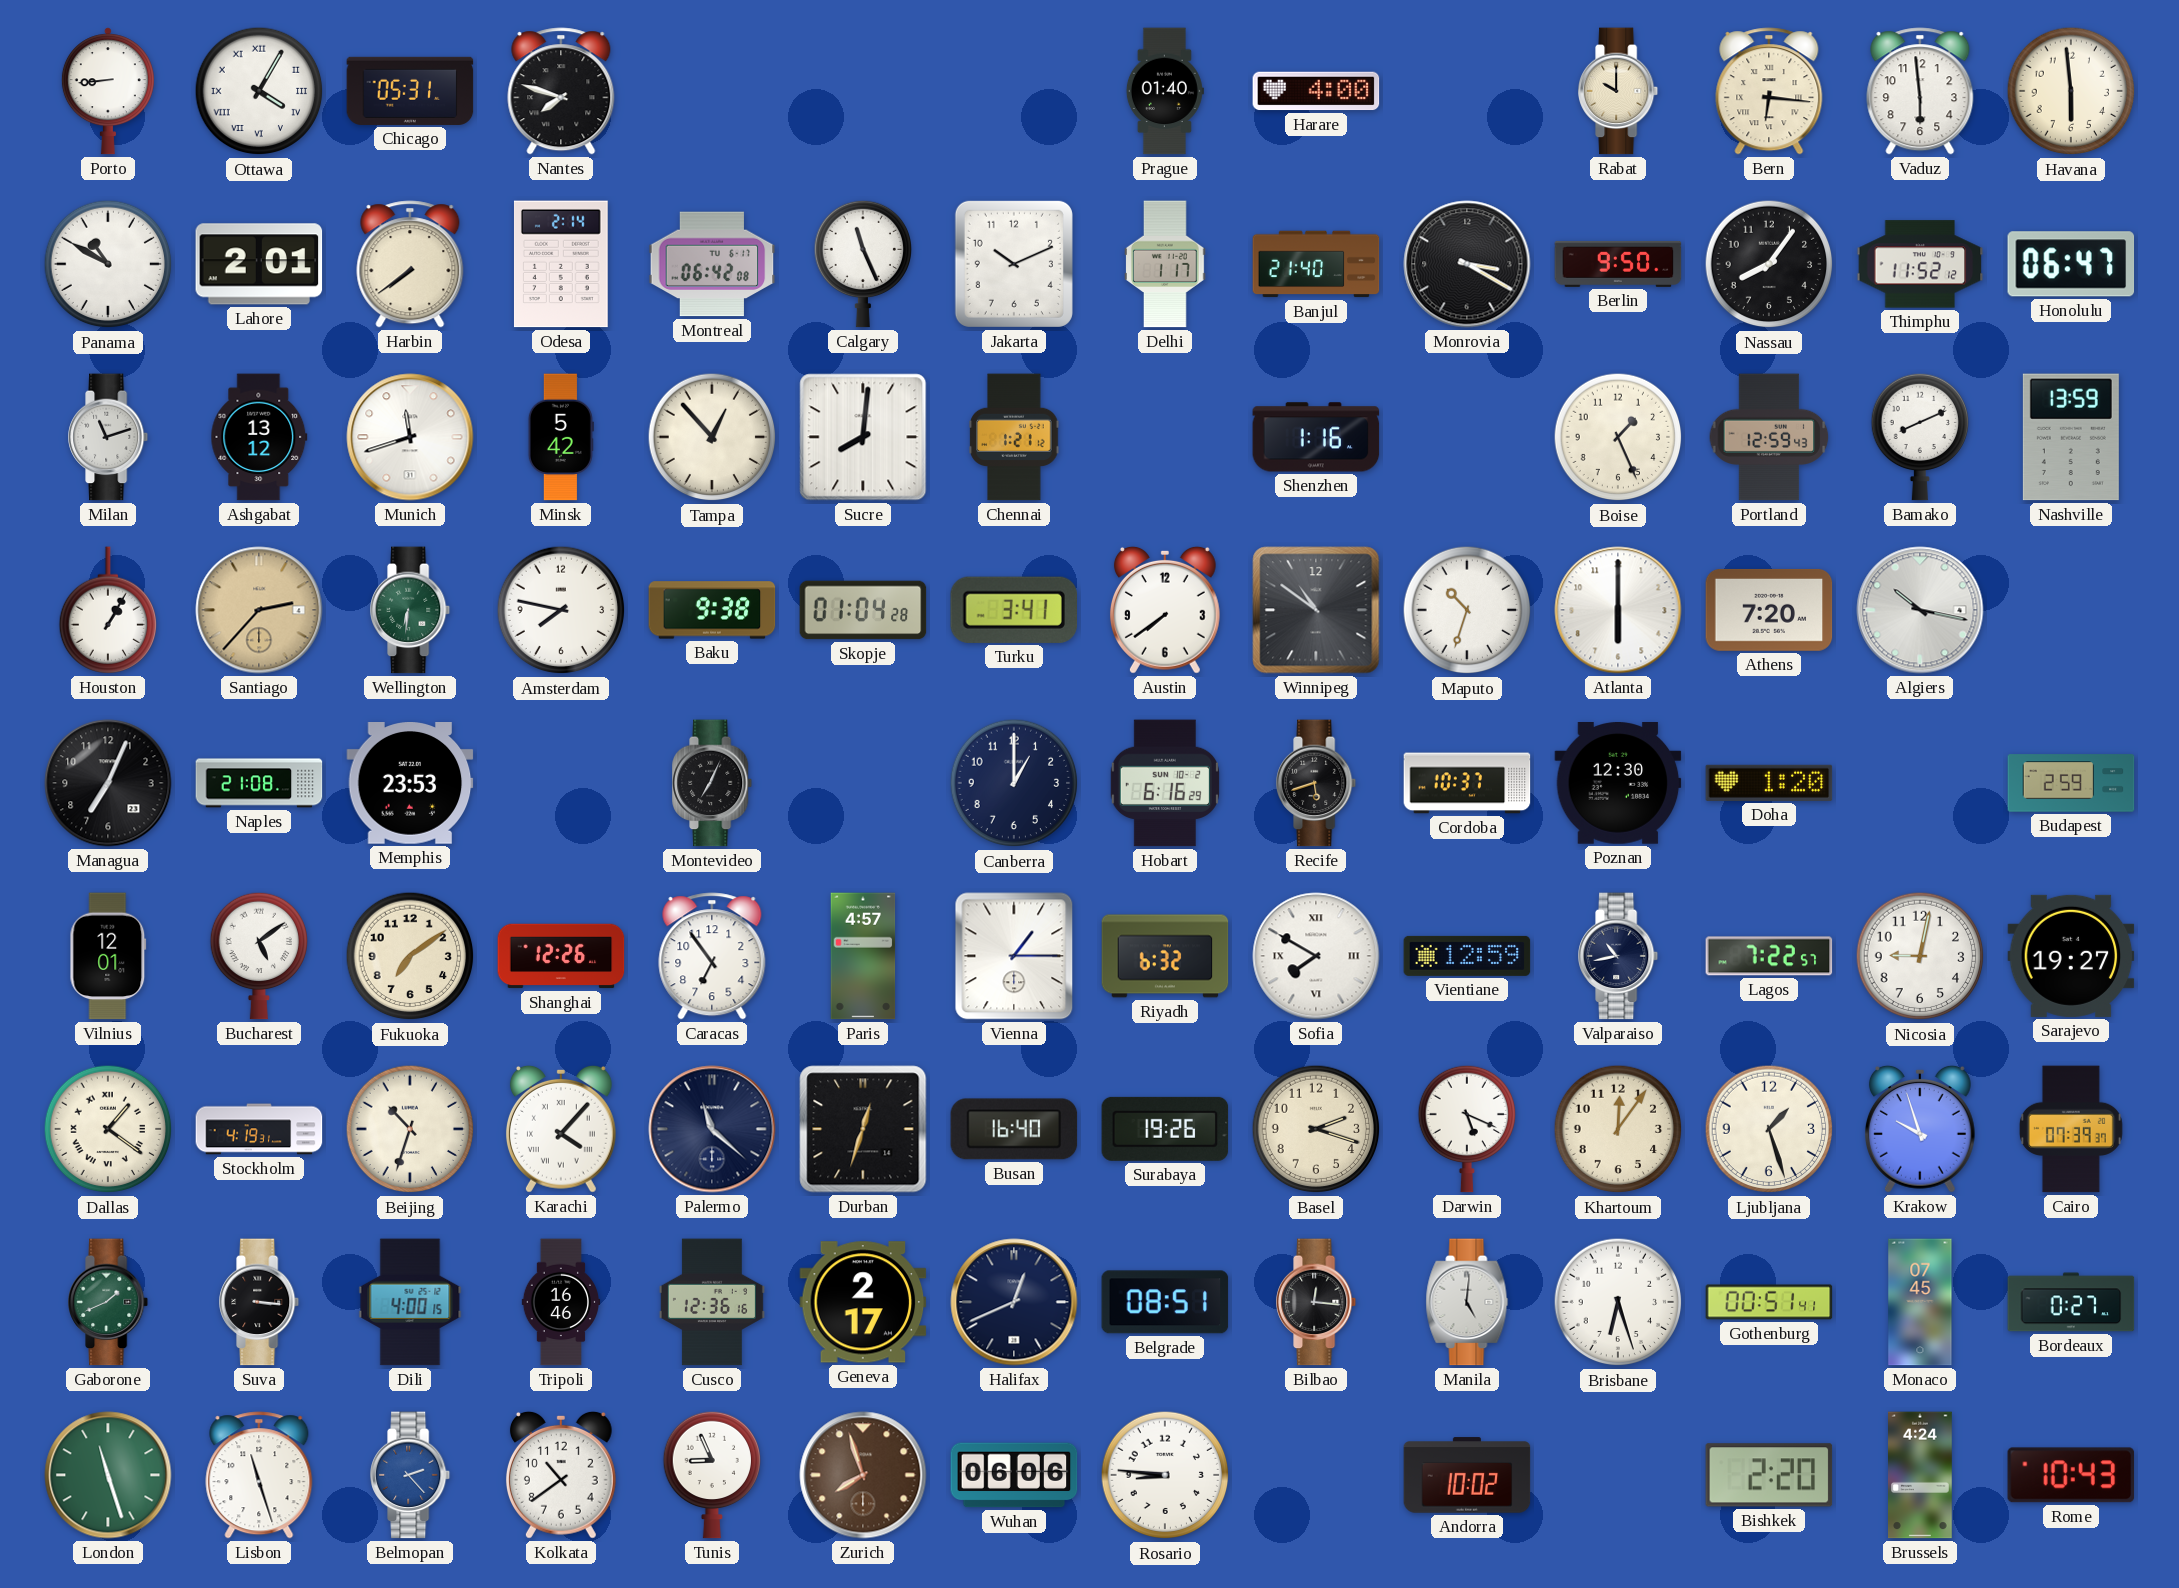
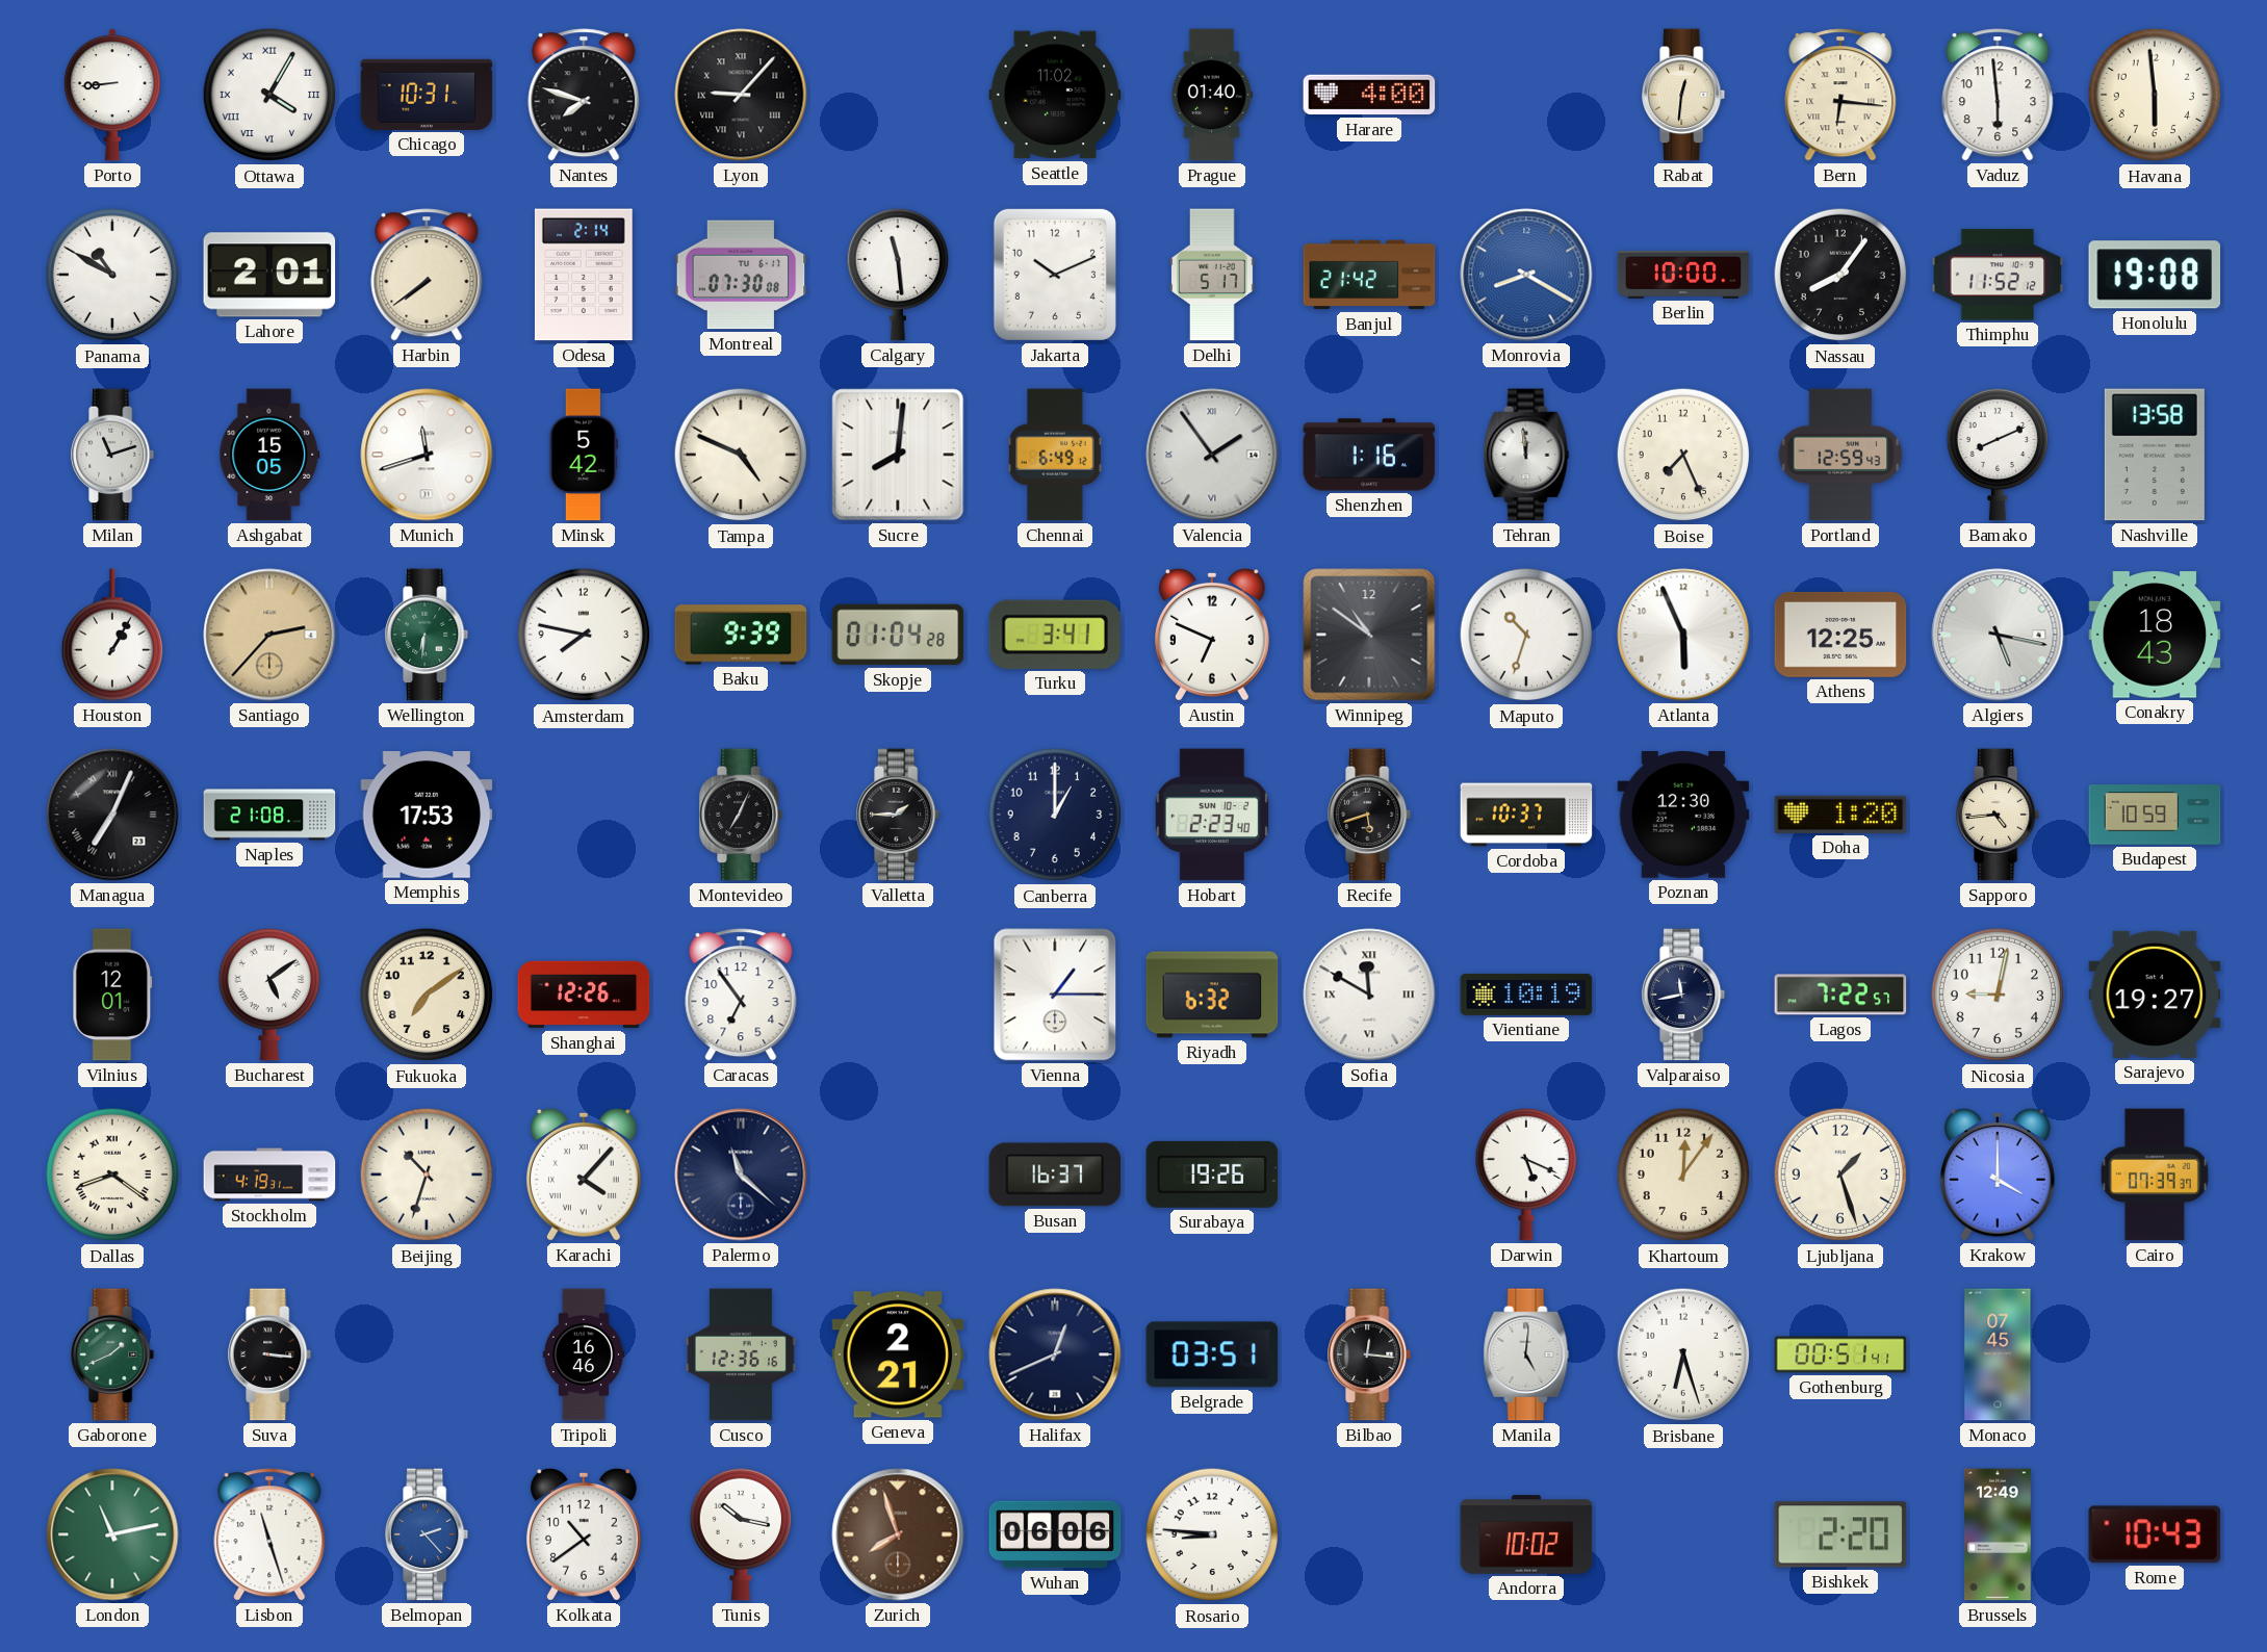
Chicago: 05:31 -> 10:31 (427, 95)
Lyon: none -> 9:07 (741, 95)
Seattle: none -> 11:02 (1055, 95)
Rabat: 10:00 -> 12:31 (1684, 95)
Montreal: 06:42 -> 07:30 (741, 275)
Calgary: 11:26 -> 11:29 (897, 275)
Delhi: 1:17 -> 5:17 (1213, 275)
Banjul: 21:40 -> 21:42 (1369, 275)
Monrovia: 3:20 -> 8:20 (1526, 275)
Monrovia dial: black -> blue (1526, 275)
Berlin: 9:50 -> 10:00 (1683, 275)
Honolulu: 06:47 -> 19:08 (2155, 275)
Ashgabat: 13:12 -> 15:05 (269, 455)
Tampa: 12:53 -> 4:49 (741, 455)
Chennai: 1:21 -> 6:49 (1055, 455)
Valencia: none -> 1:54 (1212, 455)
Tehran: none -> 11:59 (1526, 455)
Boise: 1:26 -> 7:26 (1683, 455)
Nashville: 13:59 -> 13:58 (2155, 455)
Baku: 9:38 -> 9:39 (741, 635)
Austin: 7:39 -> 6:49 (1212, 635)
Atlanta: 6:00 -> 5:56 (1683, 635)
Athens: 7:20 -> 12:25 (1840, 635)
Algiers: 10:17 -> 5:17 (1998, 635)
Conakry: none -> 18:43 (2155, 635)
Managua numerals: Arabic -> Roman (112, 815)
Memphis: 23:53 -> 17:53 (427, 816)
Valletta: none -> 1:45 (899, 815)
Hobart: 6:16 -> 2:23 (1212, 815)
Sapporo: none -> 4:44 (1999, 815)
Budapest: 2:59 -> 10:59 (2155, 815)
Paris: 4:57 -> none (863, 956)
Sofia: 7:50 -> 11:50 (1369, 995)
Vientiane: 12:59 -> 10:19 (1526, 995)
Valparaiso: 10:43 -> 11:43 (1684, 995)
Dallas: 1:21 -> 8:21 (112, 1175)
Durban: 12:33 -> none (863, 1129)
Busan: 16:40 -> 16:37 (1055, 1175)
Basel: 2:18 -> none (1316, 1129)
Krakow: 9:57 -> 4:00 (1998, 1175)
Dili: 4:00 -> none (410, 1302)
Geneva: 2:17 -> 2:21 (898, 1354)
Belgrade: 08:51 -> 03:51 (1212, 1354)
Bordeaux: 0:27 -> none (2071, 1302)
London: 11:27 -> 11:13 (112, 1534)
Tunis: 8:56 -> 10:17 (740, 1534)
Brussels: 4:24 -> 12:49 (1999, 1534)
